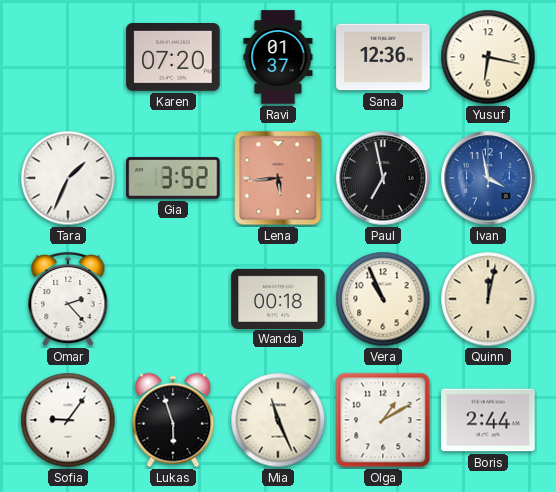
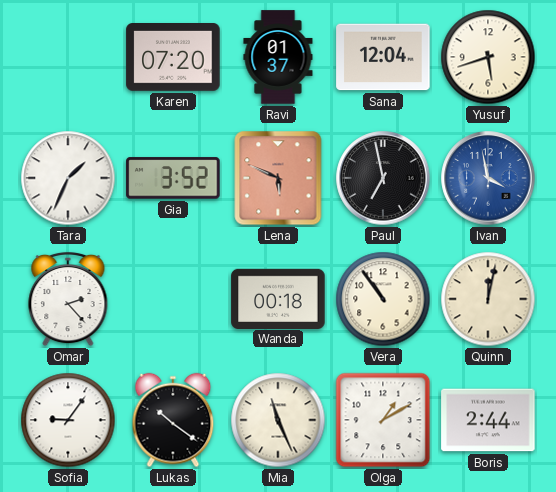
Sana: 12:36 -> 12:04 (383, 57)
Yusuf: 6:17 -> 5:42 (488, 57)
Lena: 5:44 -> 5:49 (278, 178)
Vera: 10:56 -> 10:54 (383, 299)
Lukas: 5:57 -> 10:21 (173, 420)
